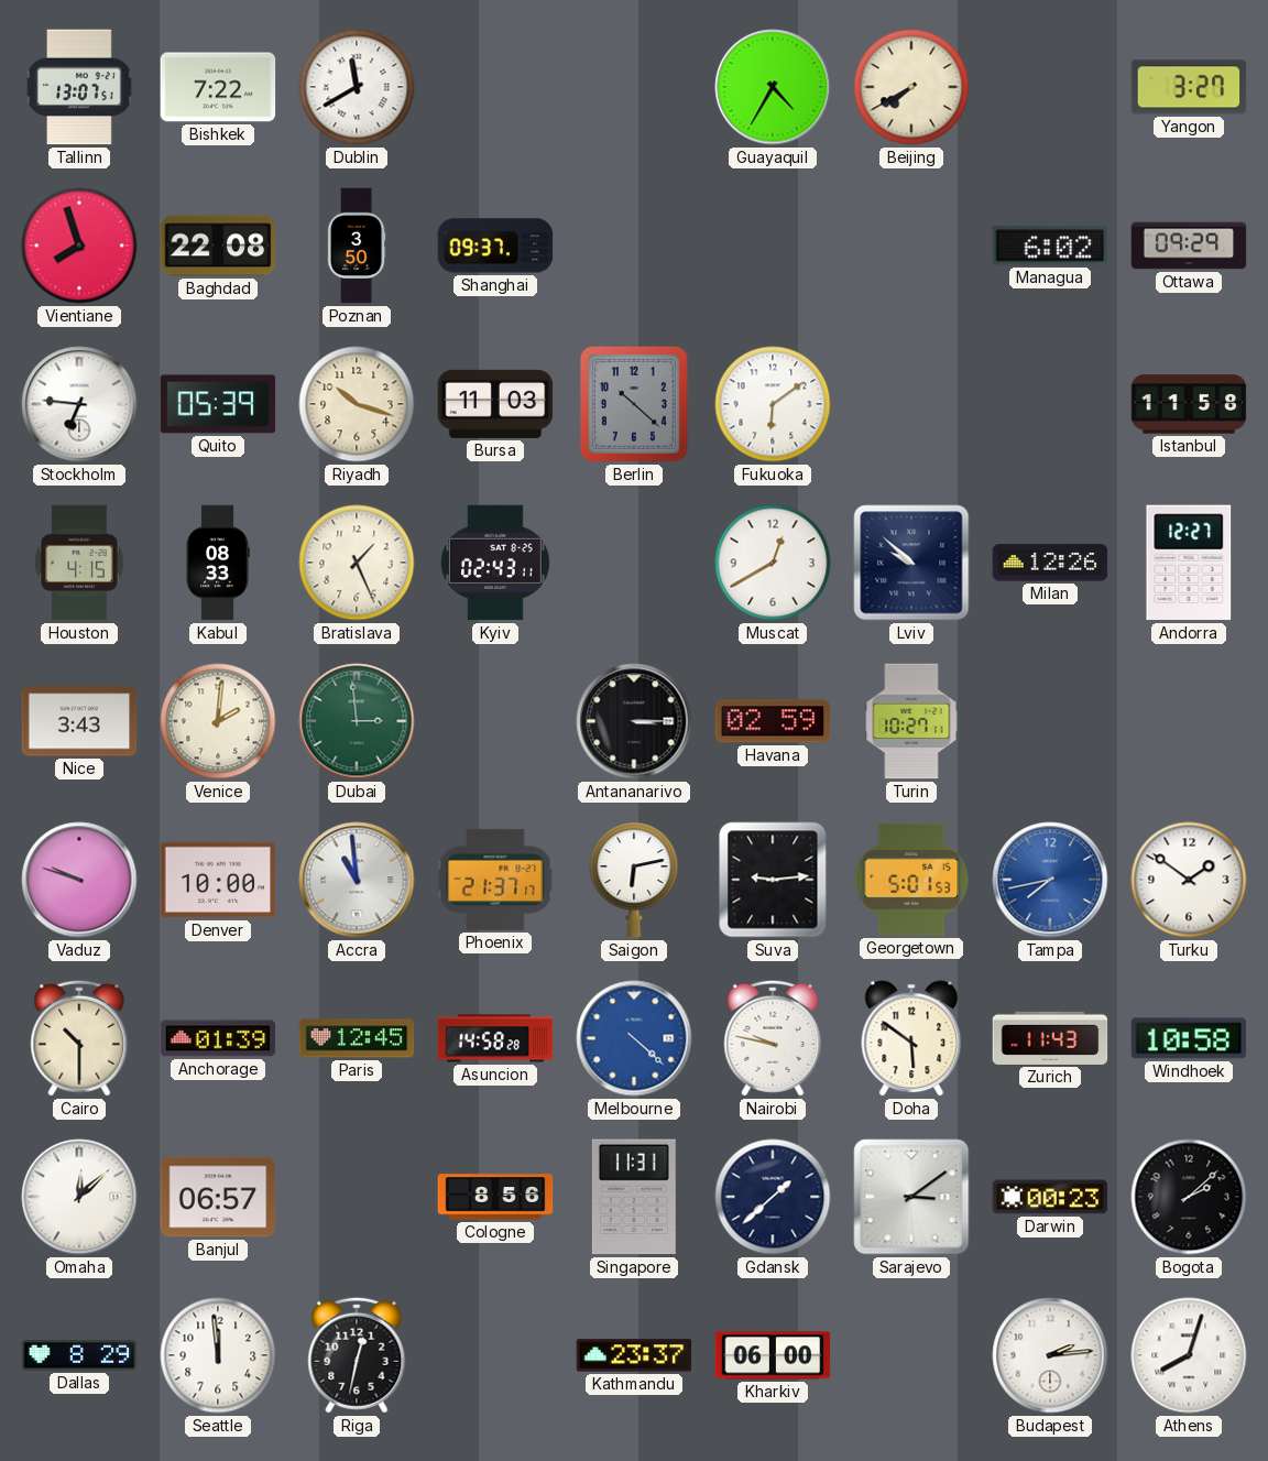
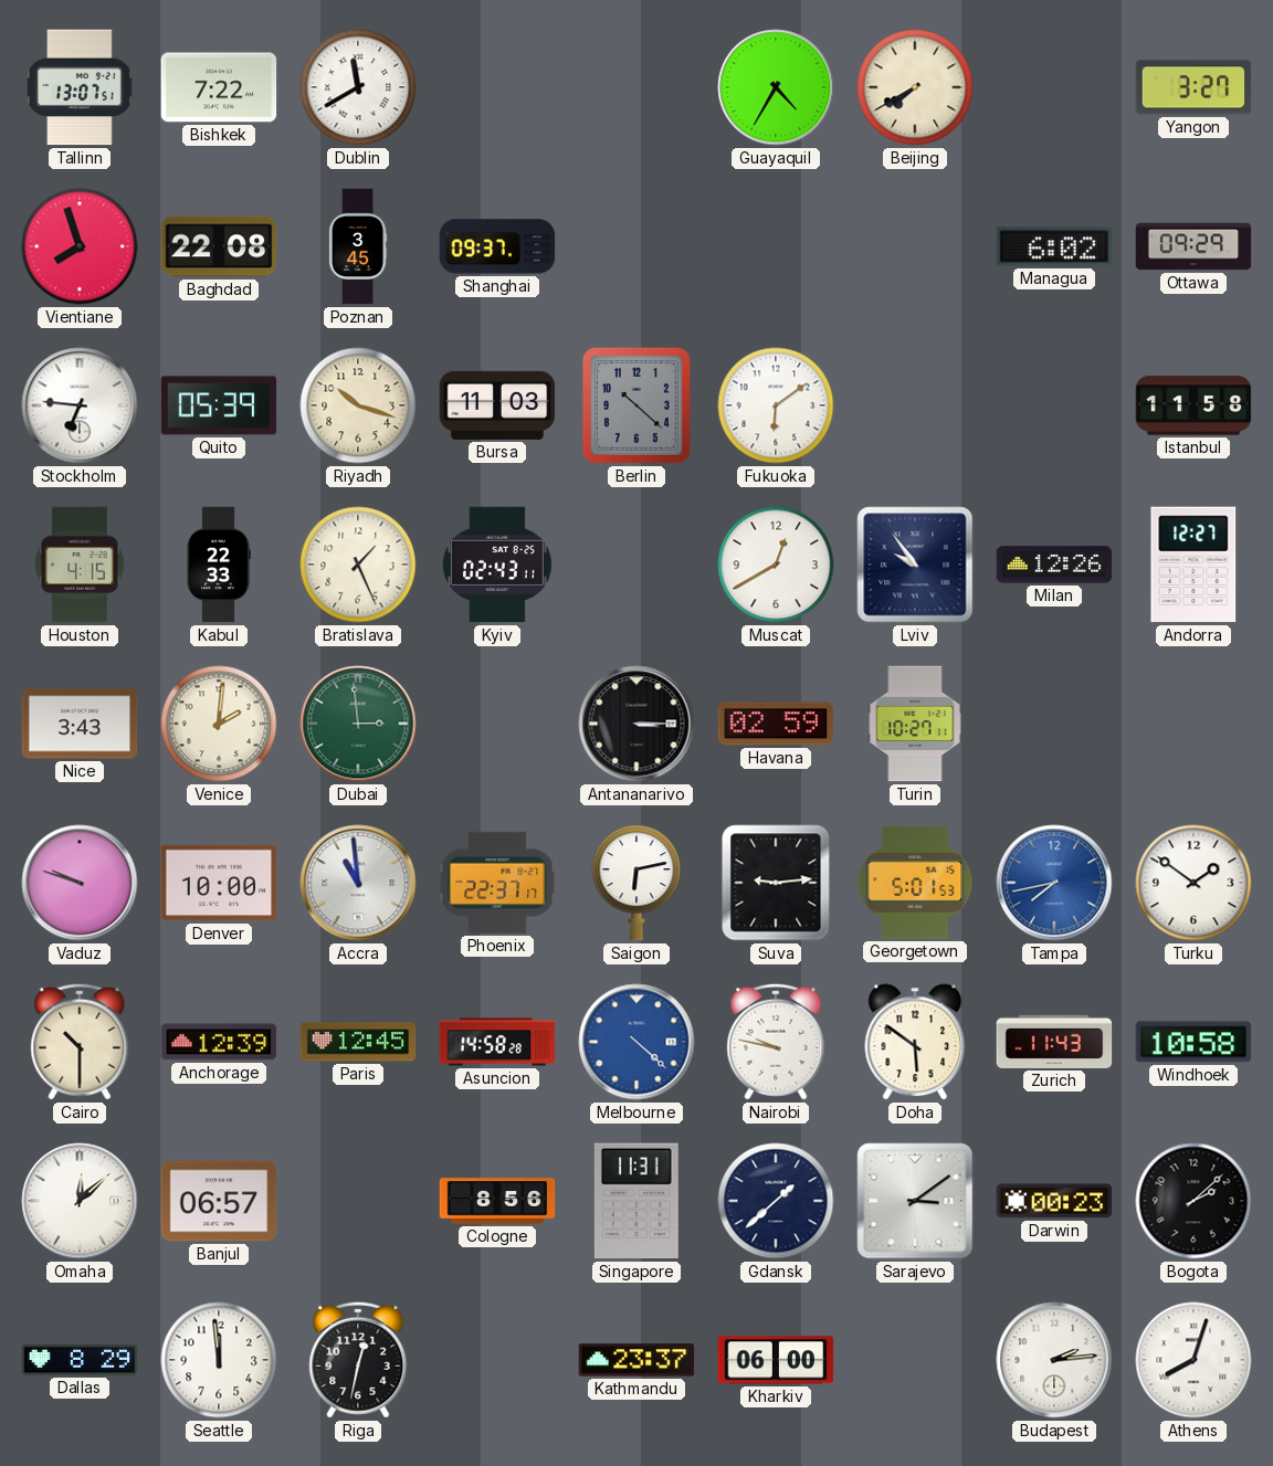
Poznan: 3:50 -> 3:45 (358, 246)
Kabul: 08:33 -> 22:33 (219, 565)
Lviv: 9:52 -> 9:54 (915, 565)
Phoenix: 21:37 -> 22:37 (497, 883)
Anchorage: 01:39 -> 12:39 (219, 1042)
